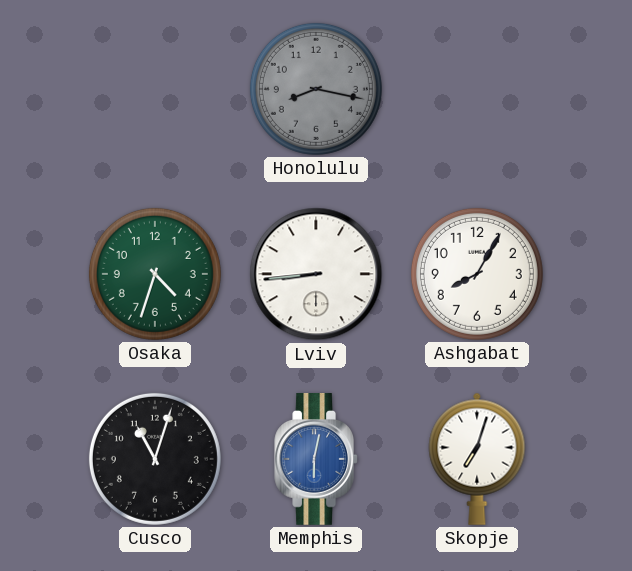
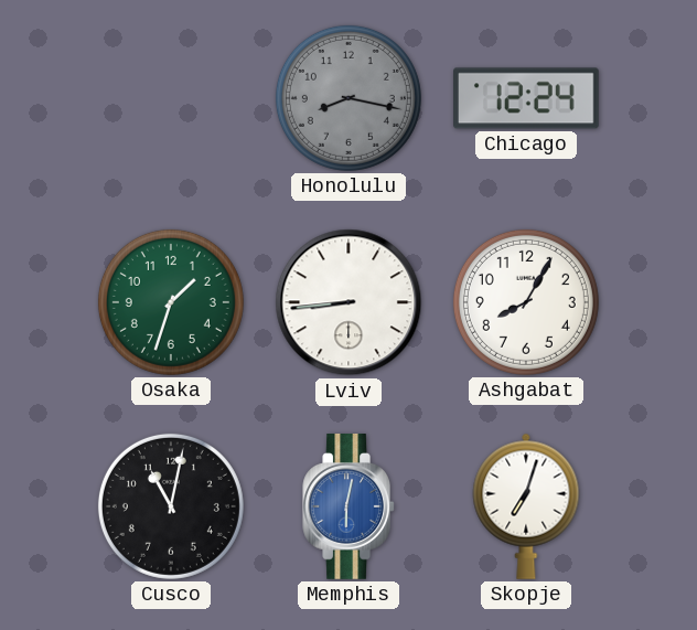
Chicago: none -> 12:24 (527, 98)
Osaka: 4:33 -> 1:33 (171, 302)
Cusco: 11:03 -> 11:02 (171, 506)
